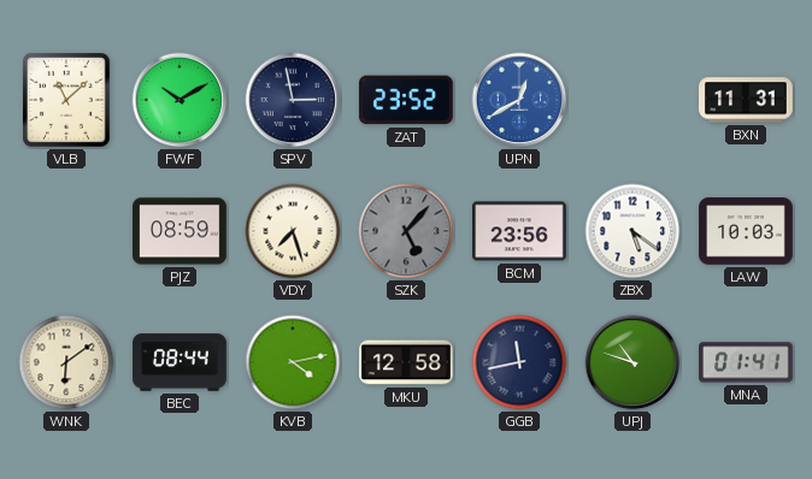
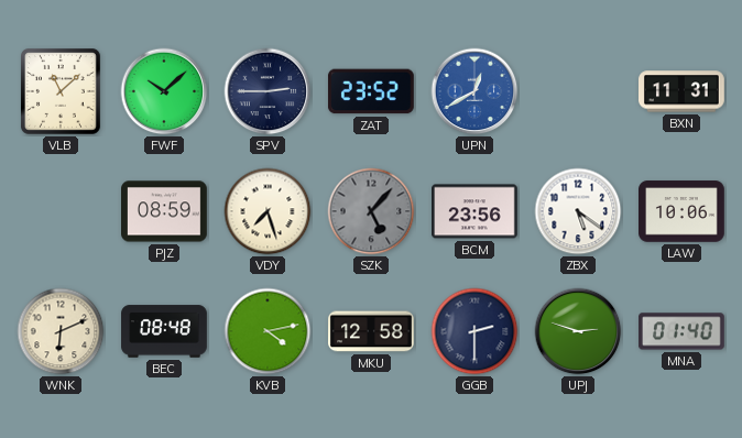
FWF: 10:10 -> 10:08 (164, 91)
SPV: 2:58 -> 2:45 (268, 91)
LAW: 10:03 -> 10:06 (683, 211)
WNK: 6:09 -> 6:11 (61, 331)
BEC: 08:44 -> 08:48 (164, 331)
GGB: 11:43 -> 2:30 (474, 331)
UPJ: 10:48 -> 2:48 (578, 331)
MNA: 01:41 -> 01:40 (683, 331)
